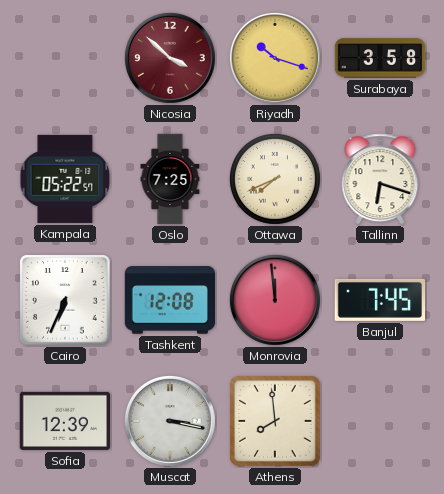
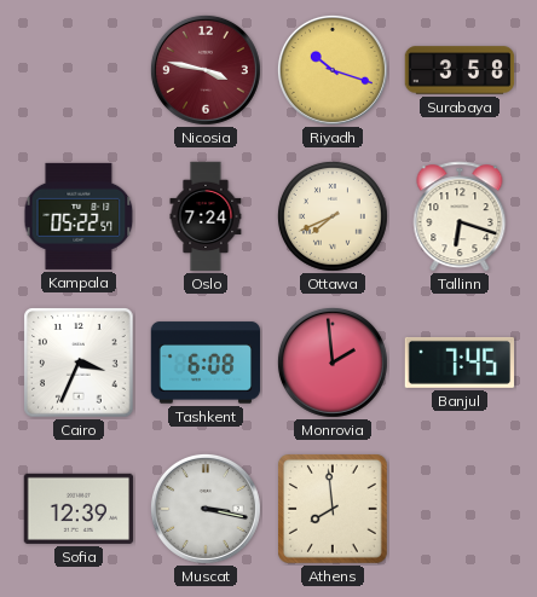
Nicosia: 3:52 -> 3:47 (206, 70)
Oslo: 7:25 -> 7:24 (206, 216)
Cairo: 6:34 -> 3:34 (79, 363)
Tashkent: 12:08 -> 6:08 (206, 363)
Monrovia: 11:59 -> 1:59 (333, 363)
